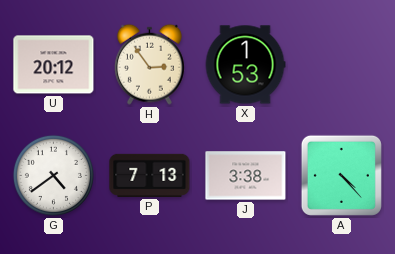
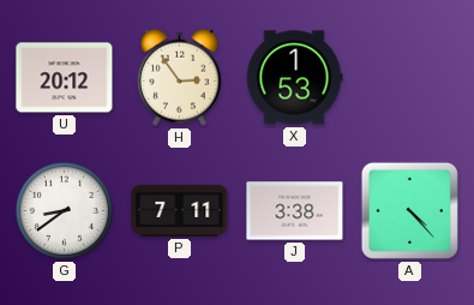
G: 4:39 -> 8:39 (64, 210)
P: 7:13 -> 7:11 (180, 210)
